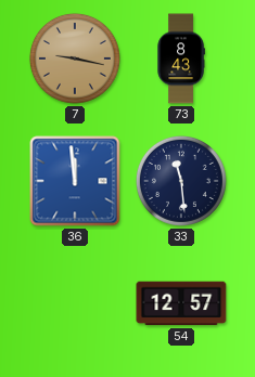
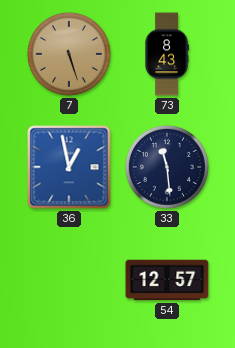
7: 9:17 -> 5:27 (69, 54)
36: 11:59 -> 12:58 (69, 167)
